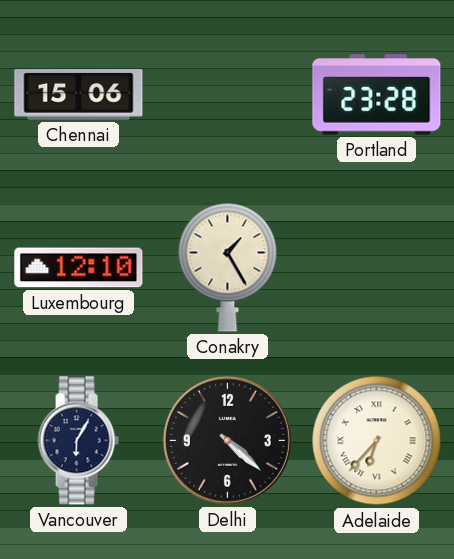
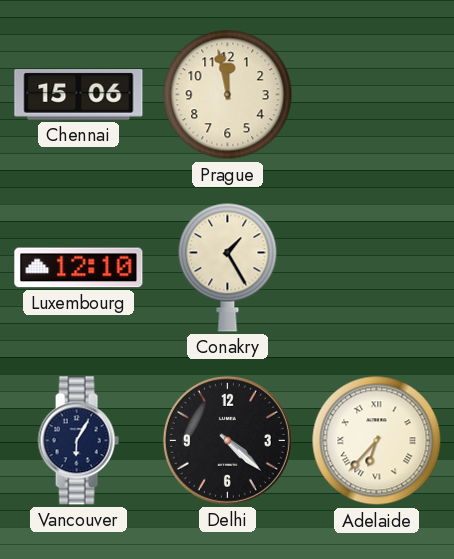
Prague: none -> 11:58 (228, 95)
Portland: 23:28 -> none (377, 95)
